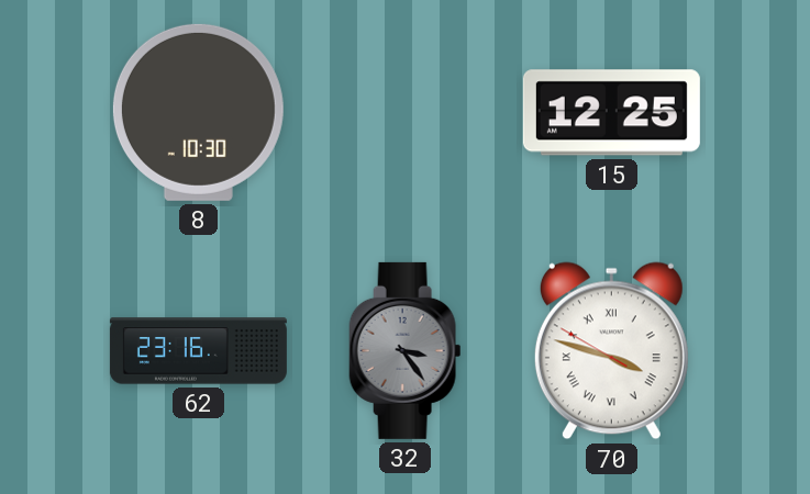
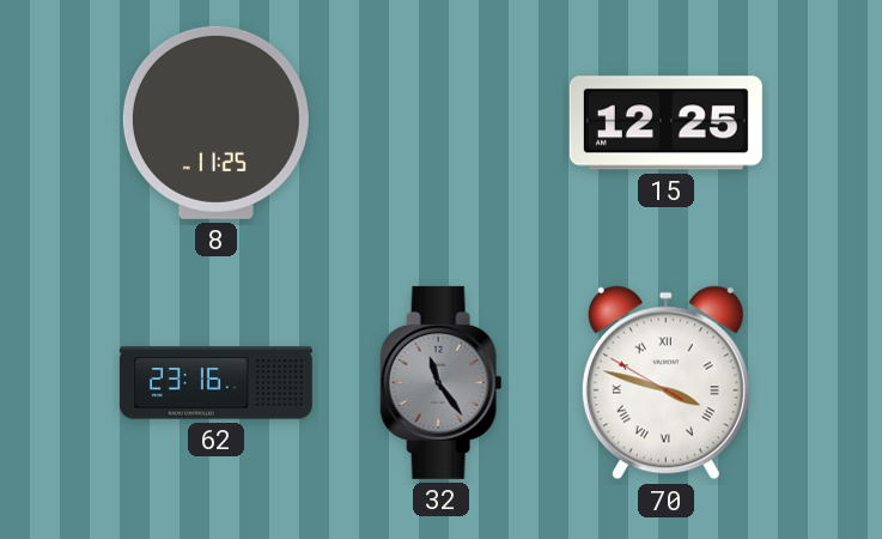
8: 10:30 -> 11:25 (215, 122)
32: 3:24 -> 11:24 (442, 382)
